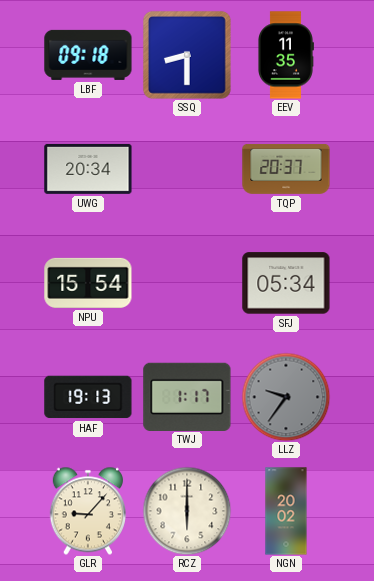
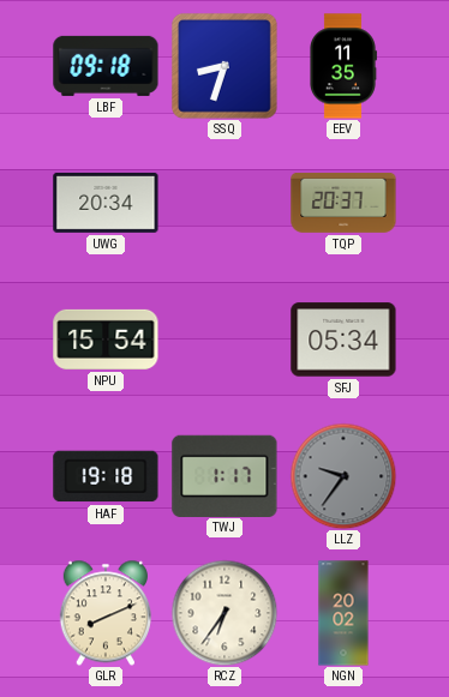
SSQ: 8:30 -> 8:33 (224, 66)
HAF: 19:13 -> 19:18 (106, 476)
GLR: 9:07 -> 8:11 (106, 613)
RCZ: 6:00 -> 6:36 (224, 613)
